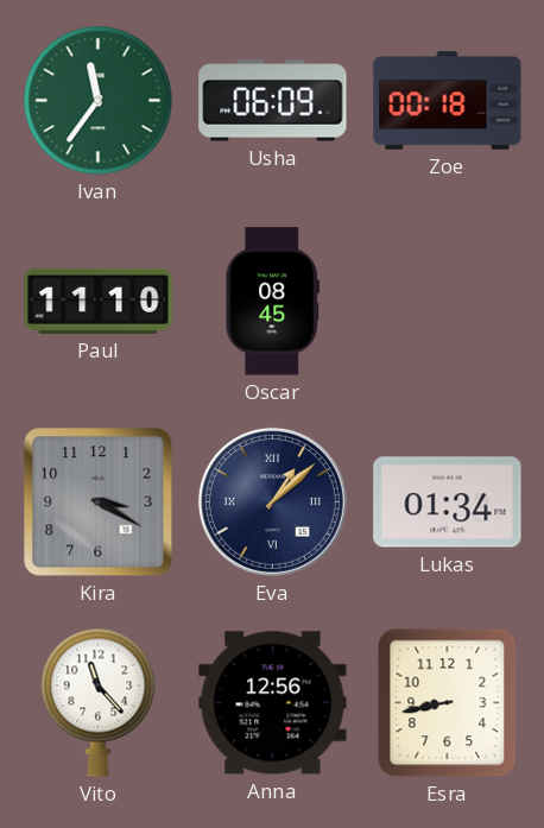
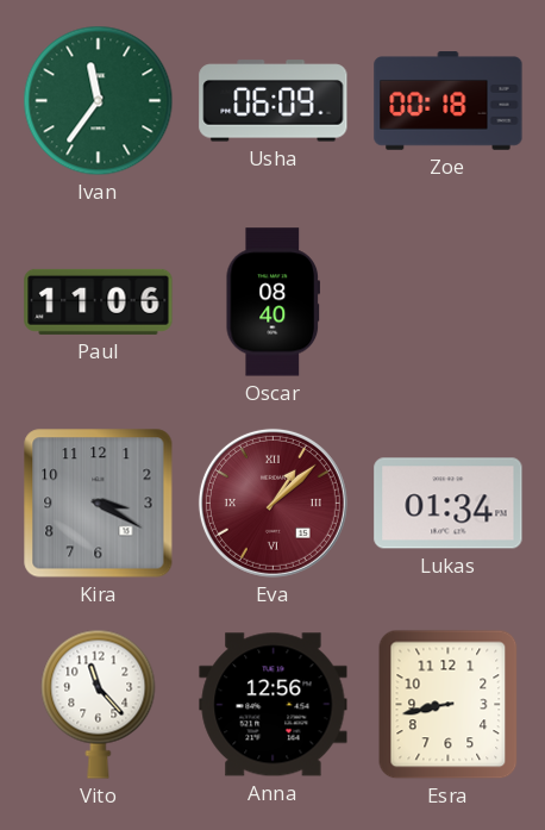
Paul: 11:10 -> 11:06 (99, 301)
Oscar: 08:45 -> 08:40 (272, 302)
Eva dial: navy -> burgundy (272, 503)
